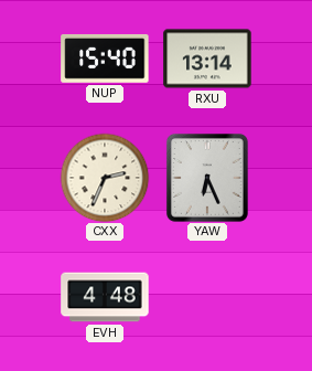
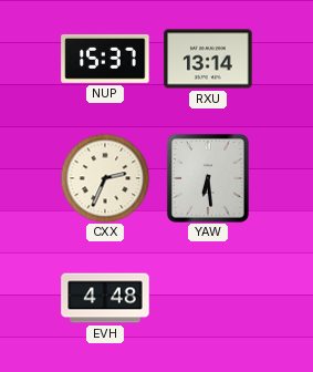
NUP: 15:40 -> 15:37 (105, 59)
YAW: 6:26 -> 6:29 (208, 178)
